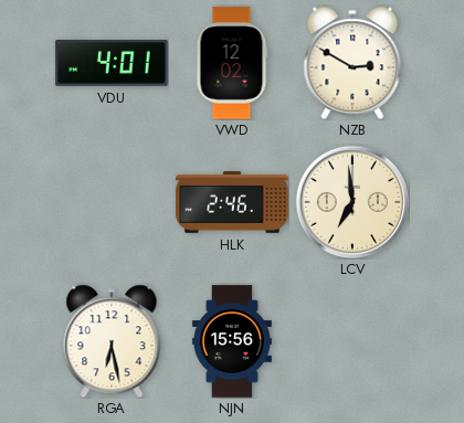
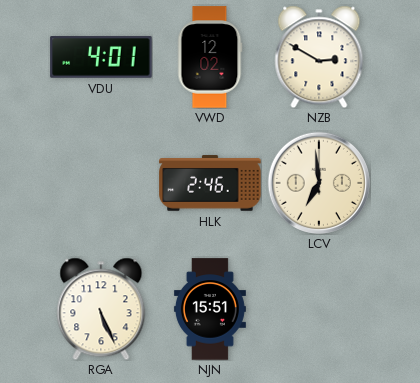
RGA: 6:28 -> 5:26 (101, 309)
NJN: 15:56 -> 15:51 (210, 309)
